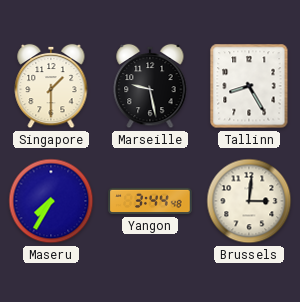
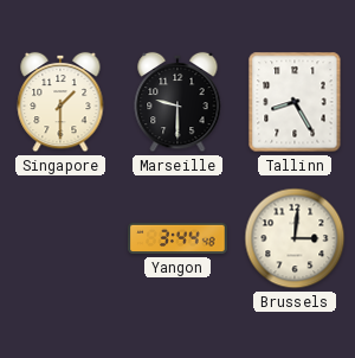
Marseille: 9:28 -> 9:30 (177, 102)
Maseru: 7:35 -> none (51, 201)
